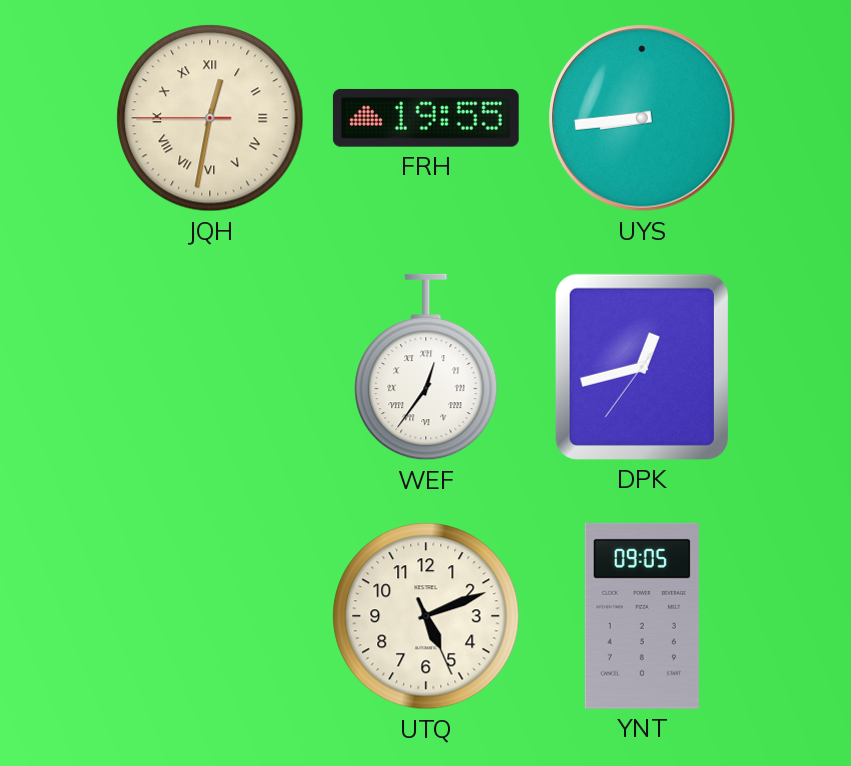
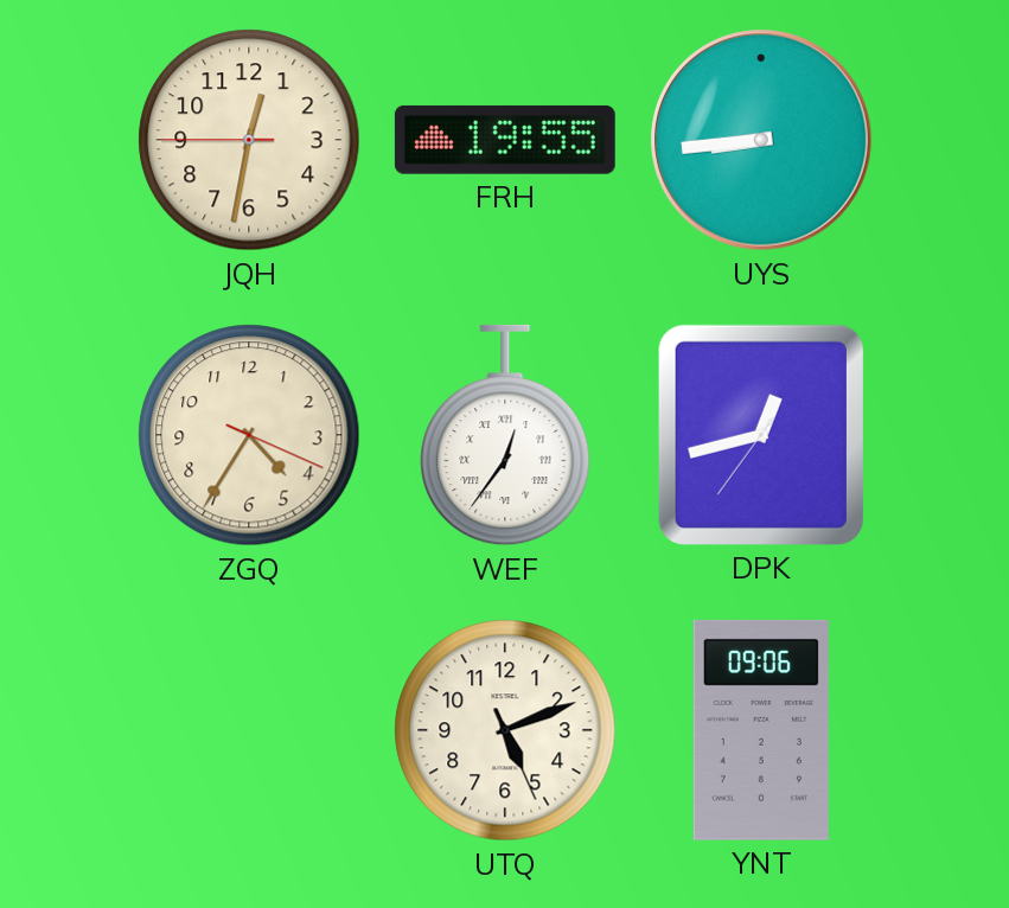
JQH numerals: Roman -> Arabic (249, 140)
ZGQ: none -> 4:35 (249, 435)
YNT: 09:05 -> 09:06 (761, 730)
